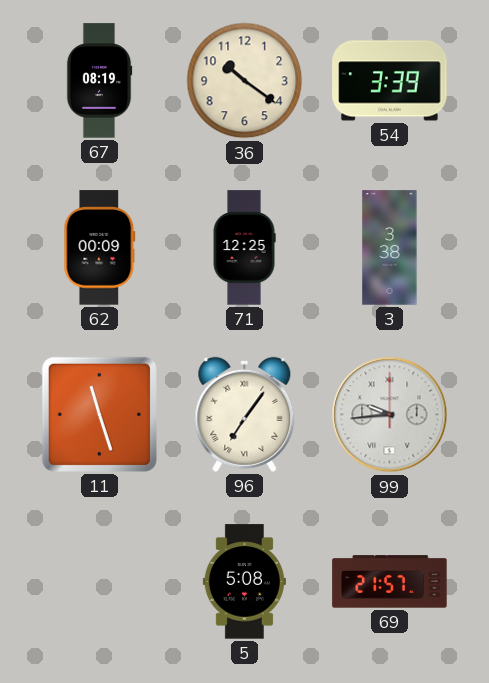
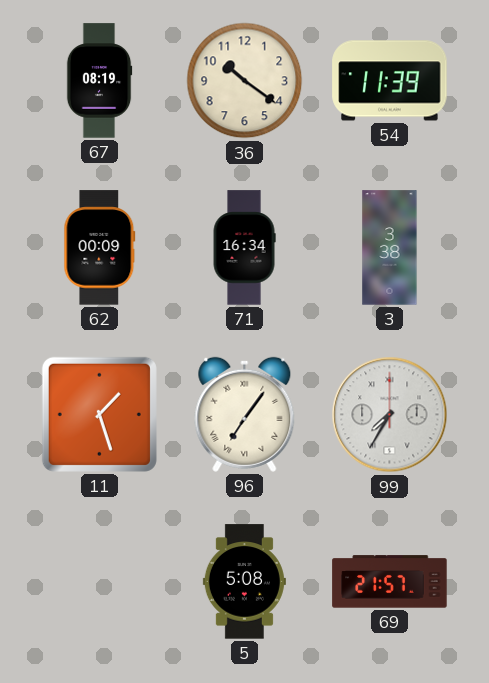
54: 3:39 -> 11:39 (390, 81)
71: 12:25 -> 16:34 (244, 248)
11: 11:27 -> 1:27 (99, 414)
99: 9:44 -> 7:35 (390, 415)
